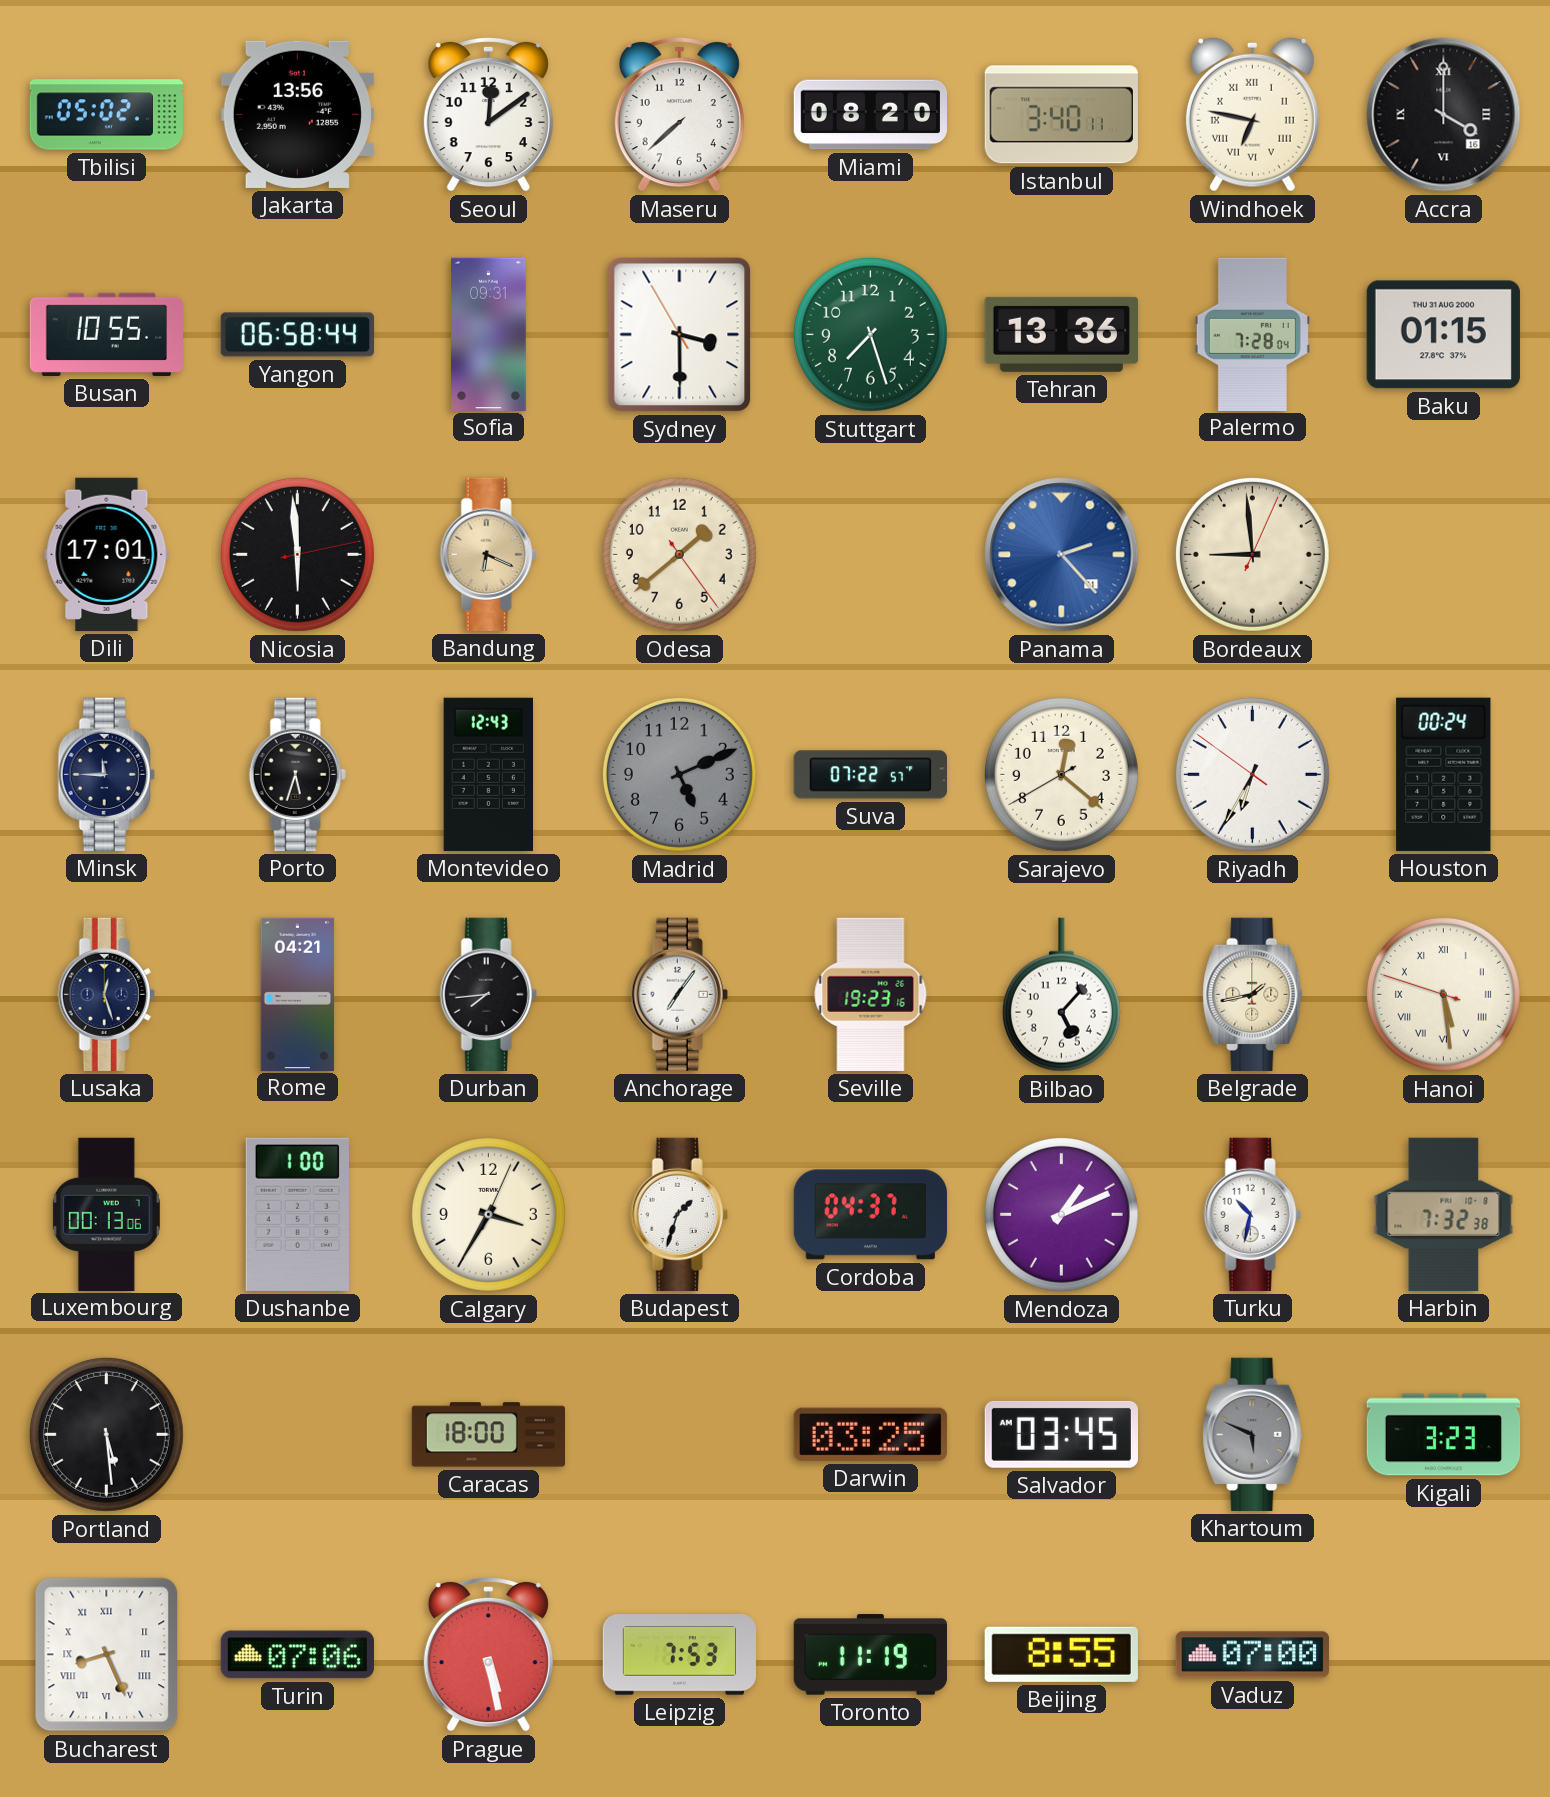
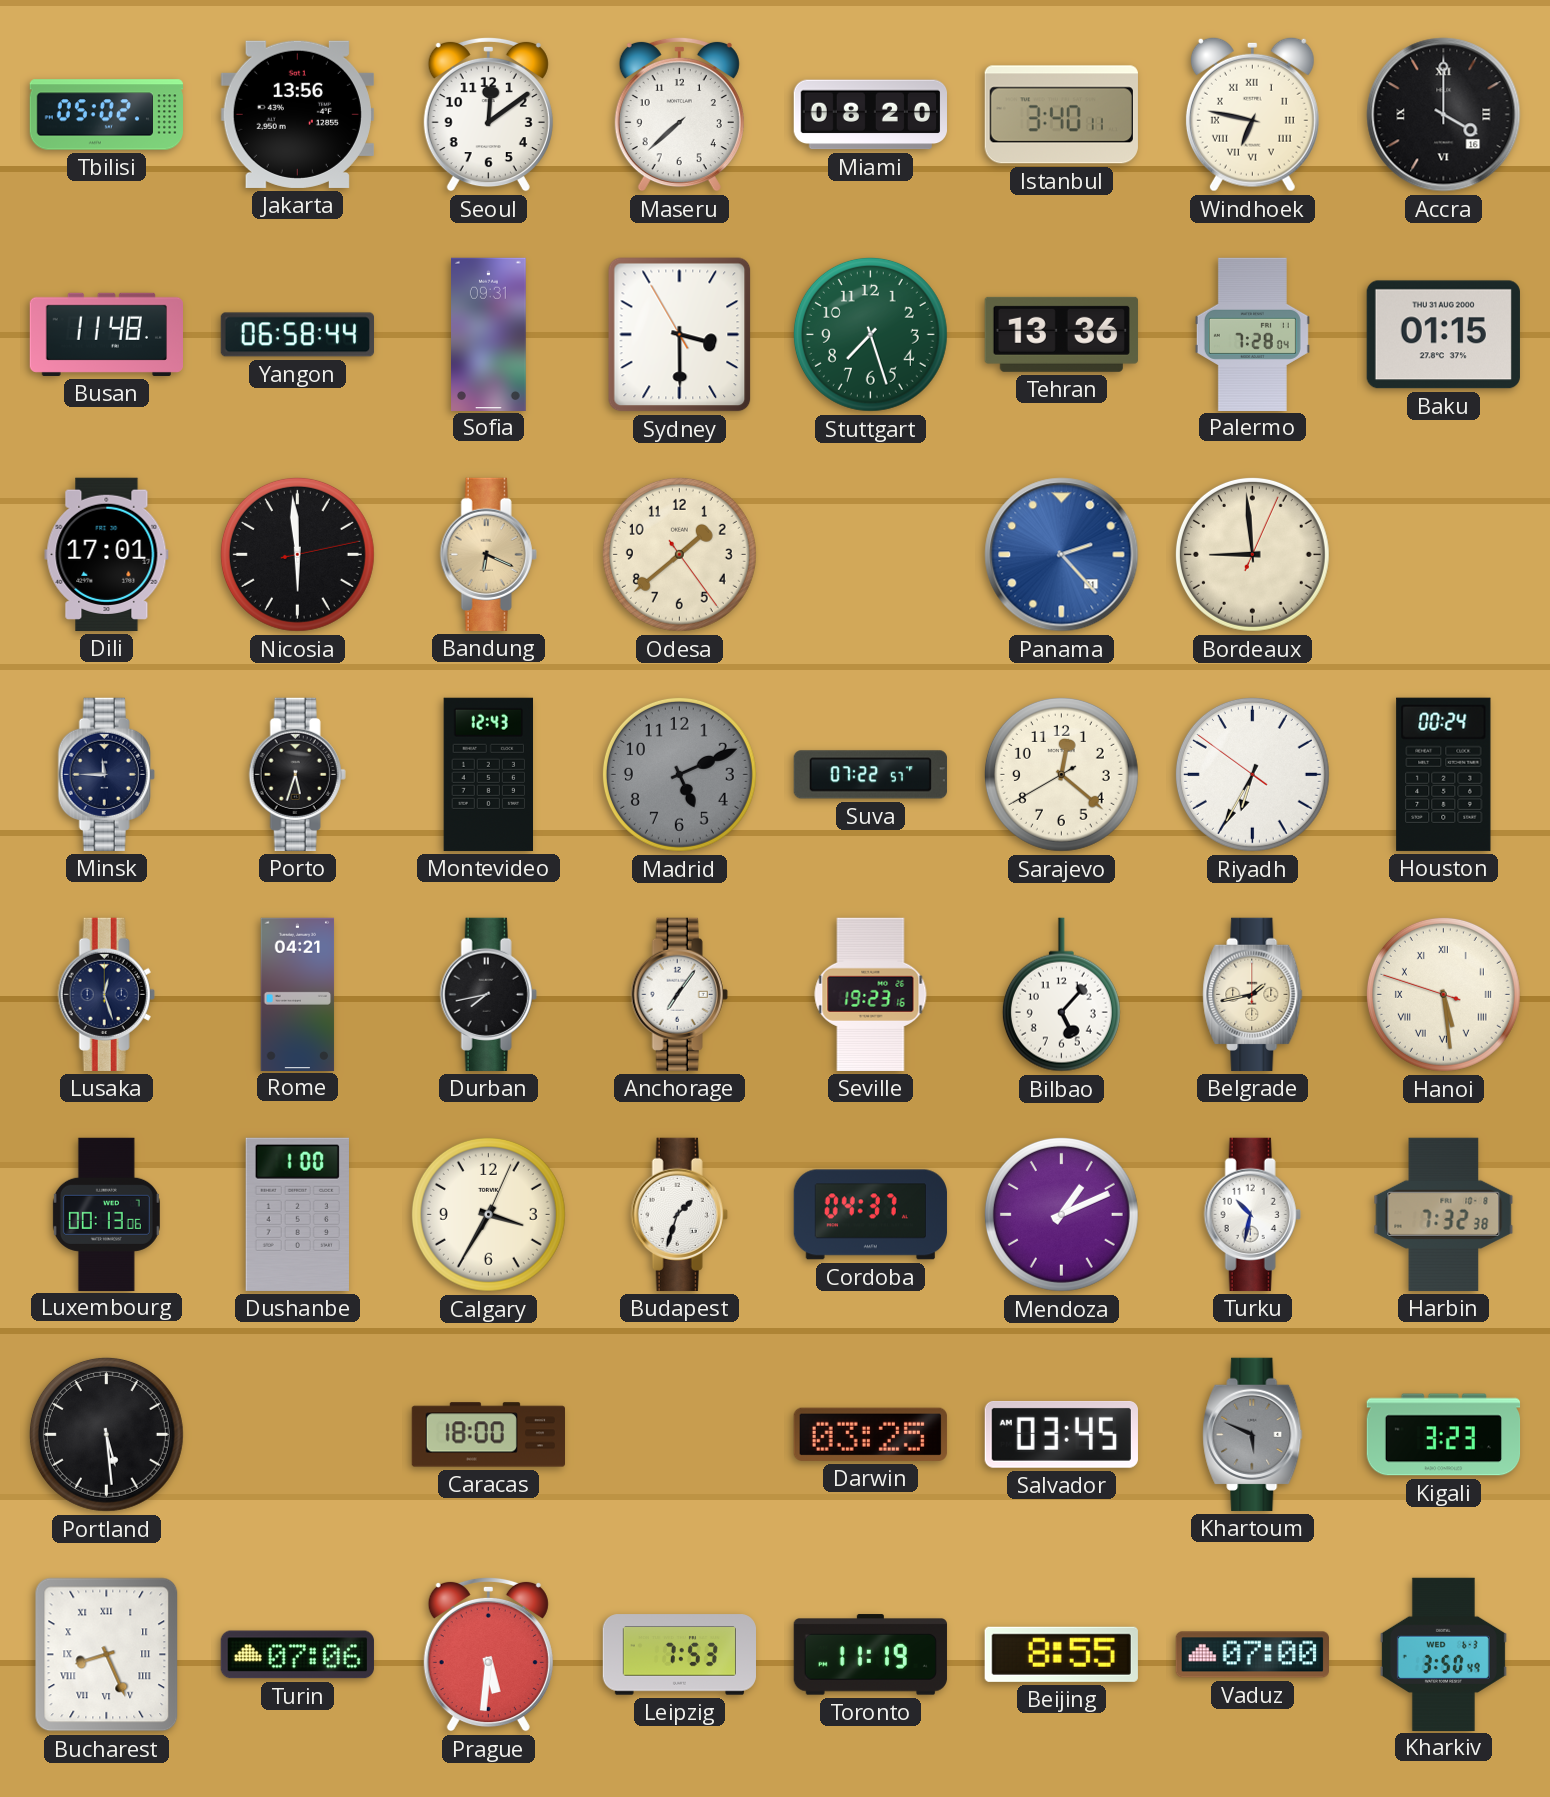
Busan: 10:55 -> 11:48 (106, 334)
Durban: 7:44 -> 7:43 (488, 994)
Prague: 5:28 -> 5:31 (488, 1654)
Kharkiv: none -> 3:50 (1443, 1654)
